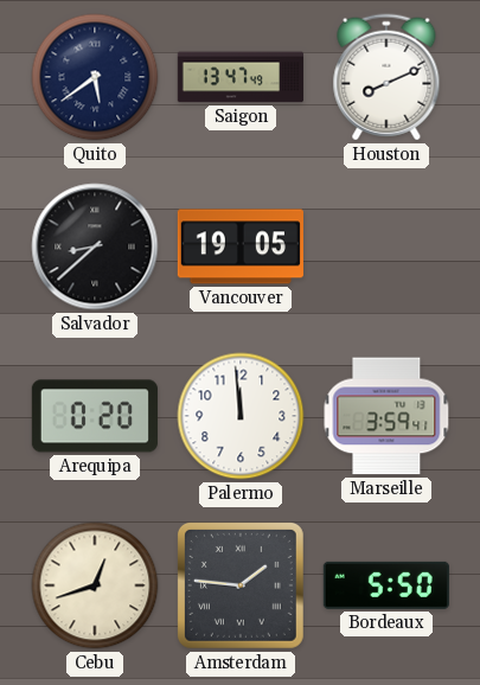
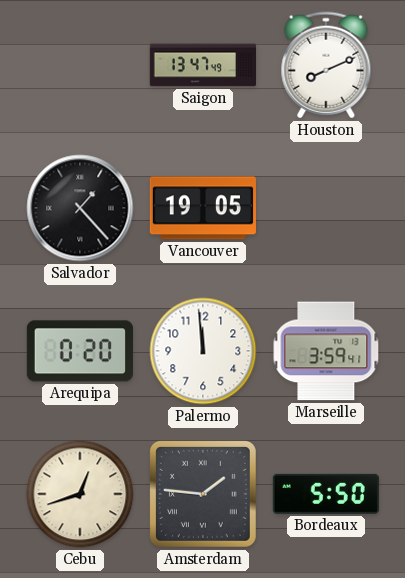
Quito: 5:39 -> none (95, 77)
Salvador: 8:38 -> 1:23 (80, 208)
